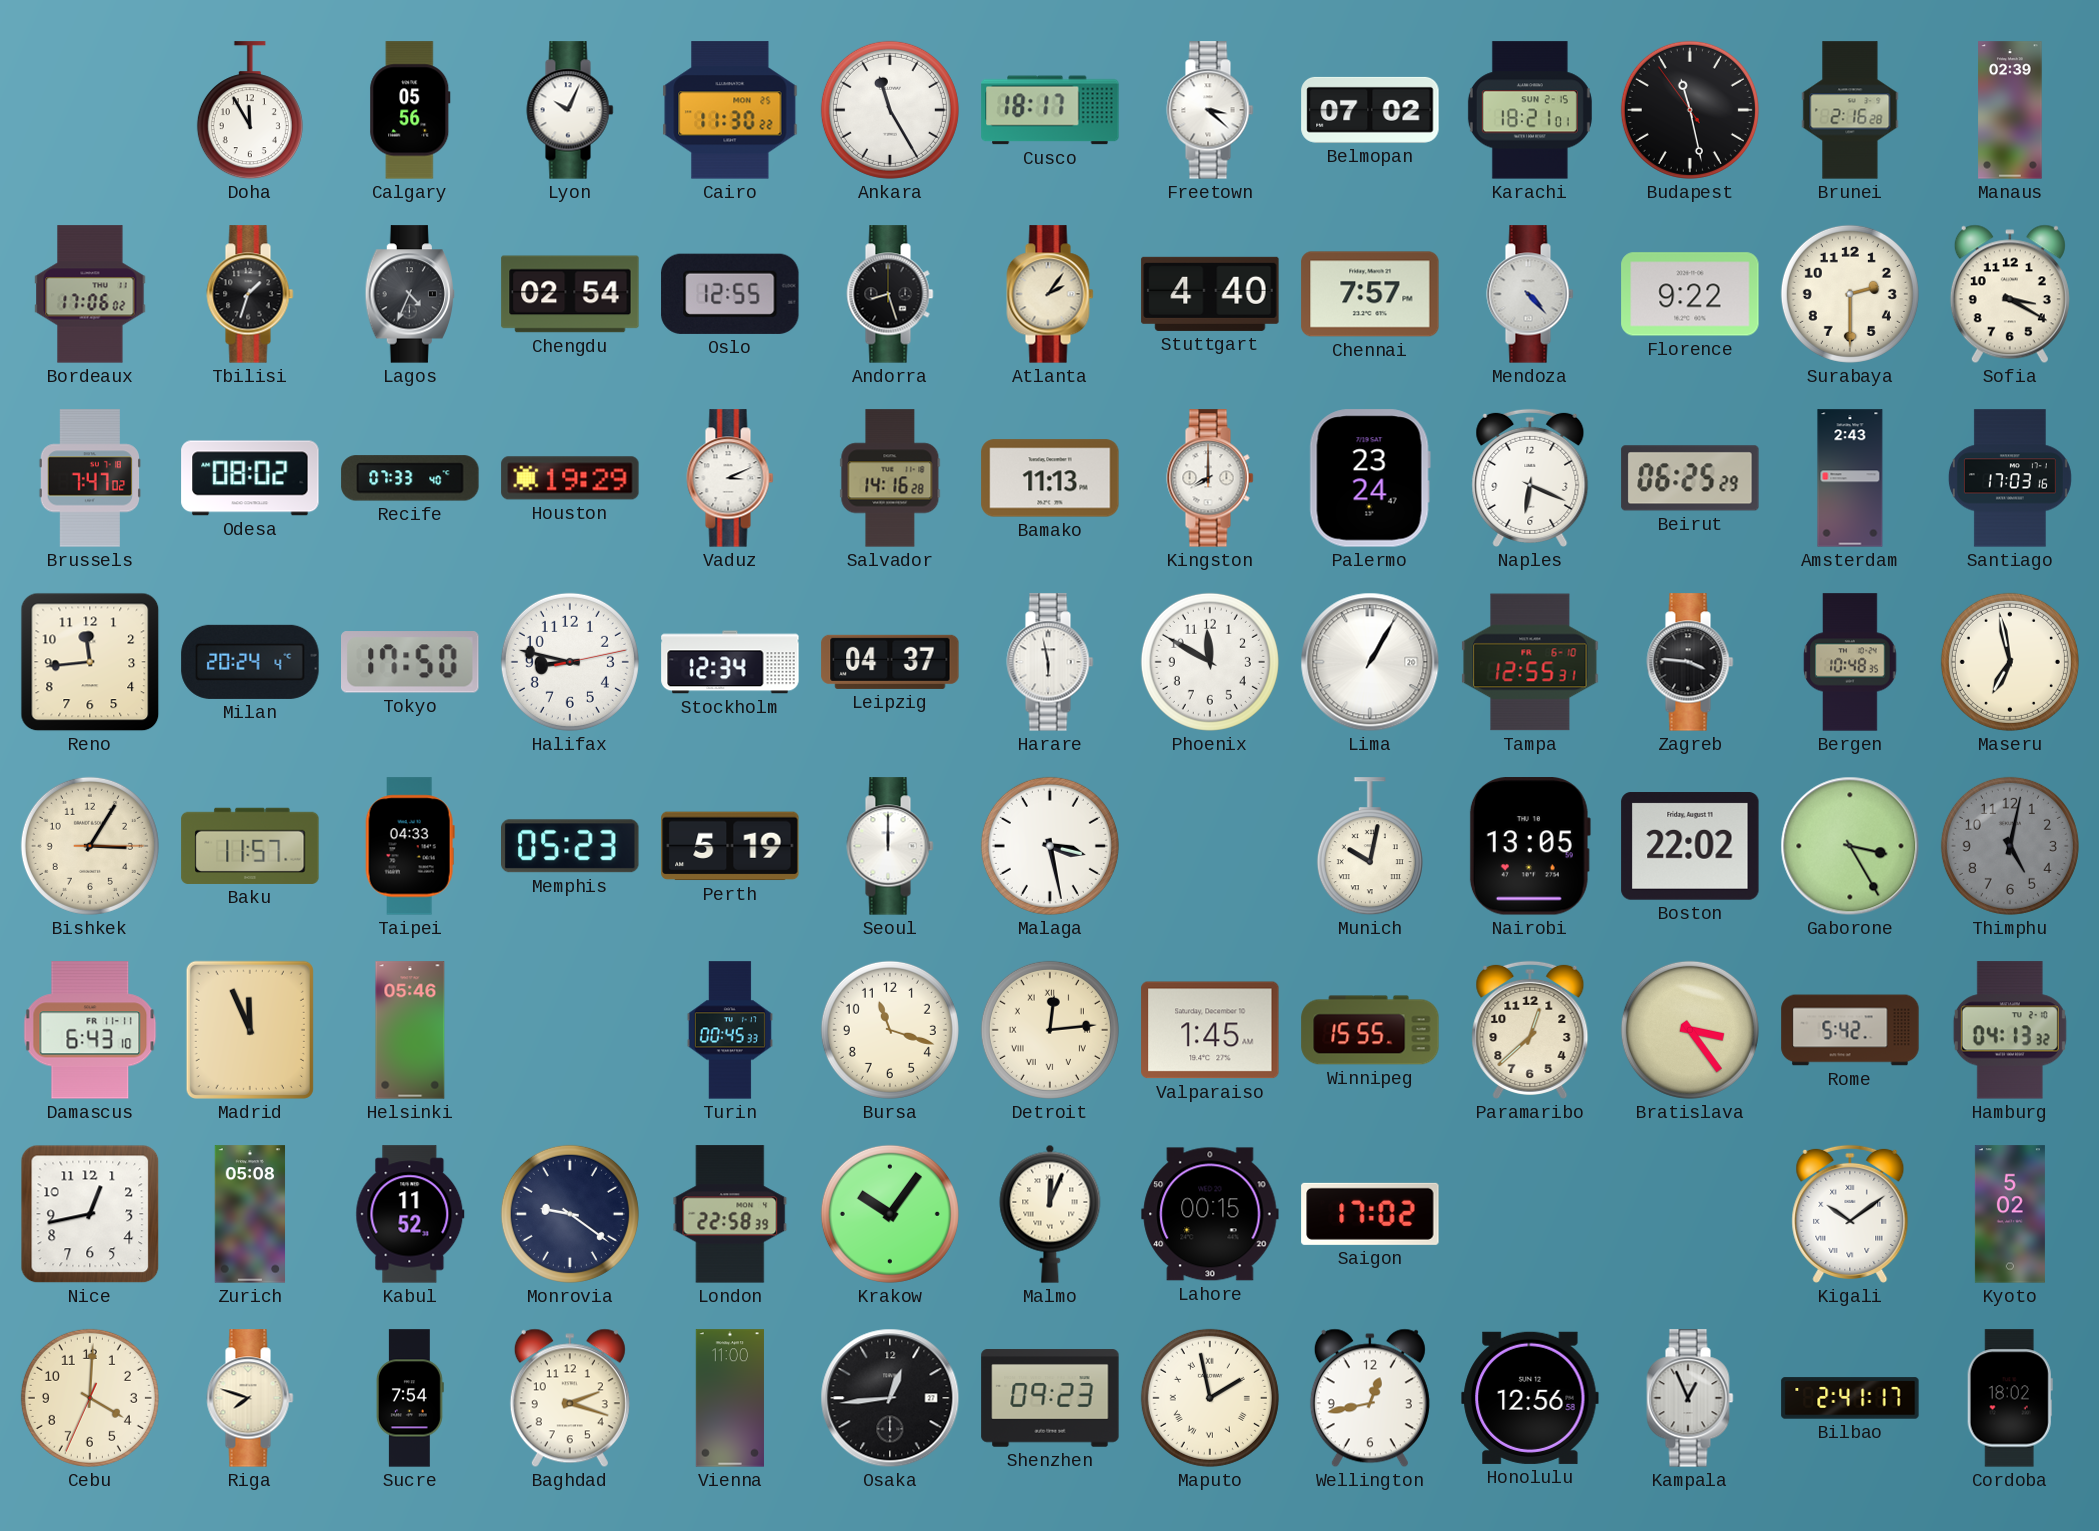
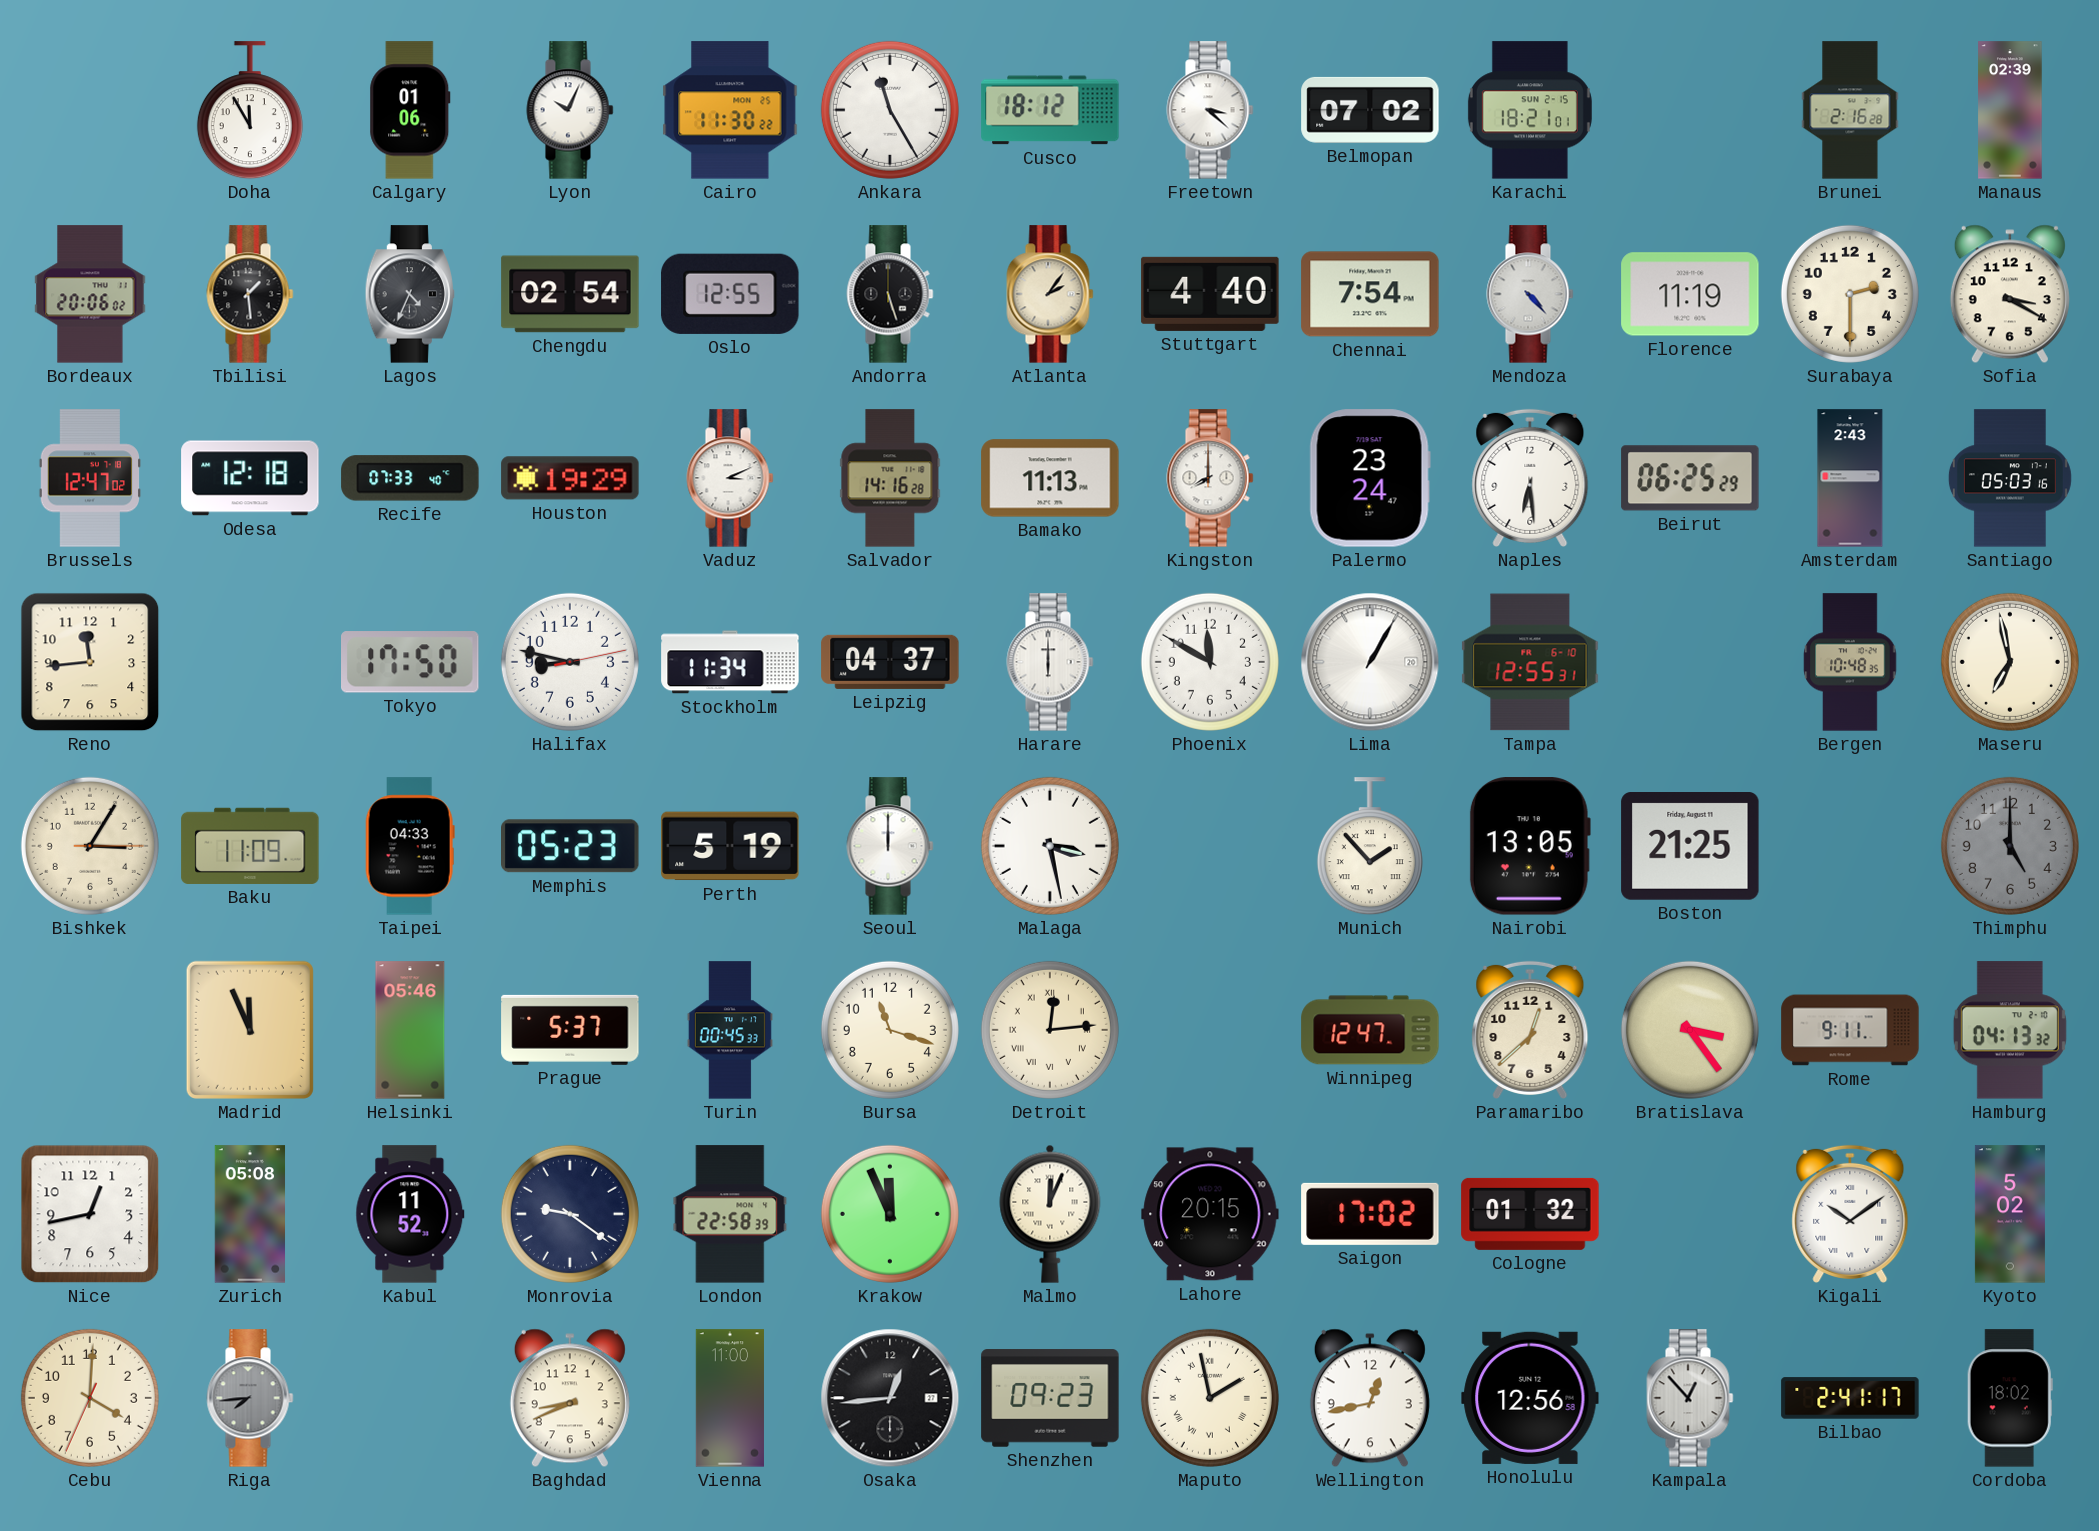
Calgary: 05:56 -> 01:06 (410, 110)
Cusco: 18:17 -> 18:12 (1050, 110)
Budapest: 11:27 -> none (1690, 110)
Bordeaux: 17:06 -> 20:06 (90, 294)
Tbilisi: 1:33 -> 1:29 (250, 294)
Andorra: 8:27 -> 5:27 (890, 294)
Chennai: 7:57 -> 7:54 (1370, 294)
Florence: 9:22 -> 11:19 (1690, 294)
Brussels: 7:47 -> 12:47 (89, 478)
Odesa: 08:02 -> 12:18 (250, 478)
Naples: 6:19 -> 6:29 (1530, 478)
Santiago: 17:03 -> 05:03 (2010, 478)
Milan: 20:24 -> none (250, 662)
Stockholm: 12:34 -> 11:34 (730, 662)
Harare: 5:58 -> 6:00 (1050, 662)
Zagreb: 3:46 -> none (1690, 662)
Baku: 11:57 -> 11:09 (250, 846)
Munich: 10:02 -> 1:53 (1370, 847)
Boston: 22:02 -> 21:25 (1690, 847)
Gaborone: 3:25 -> none (1850, 846)
Thimphu: 5:02 -> 5:00 (2010, 846)
Damascus: 6:43 -> none (90, 1030)
Prague: none -> 5:37 (570, 1030)
Valparaiso: 1:45 -> none (1210, 1030)
Winnipeg: 15:55 -> 12:47 (1370, 1030)
Rome: 5:42 -> 9:11 (1850, 1030)
Krakow: 10:06 -> 11:56 (890, 1214)
Lahore: 00:15 -> 20:15 (1210, 1214)
Cologne: none -> 01:32 (1530, 1214)
Riga: 7:48 -> 7:44 (250, 1398)
Riga dial: cream -> grey (250, 1398)
Sucre: 7:54 -> none (410, 1398)
Baghdad: 2:18 -> 8:41 (570, 1398)
Kampala: 12:56 -> 12:53 (1690, 1398)
